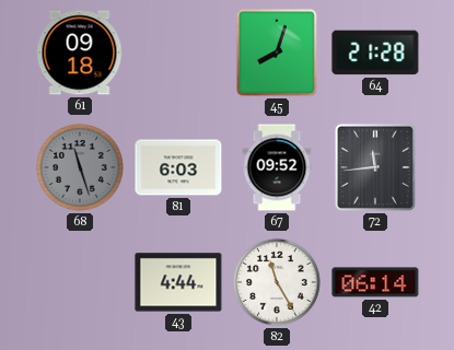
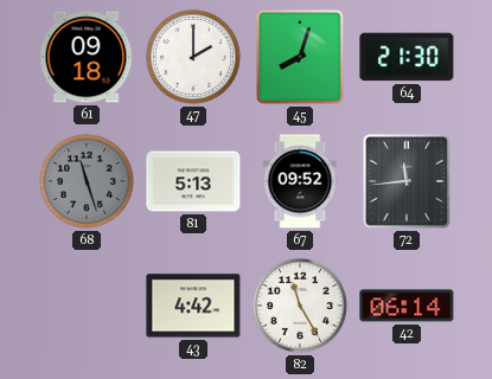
47: none -> 2:00 (193, 57)
64: 21:28 -> 21:30 (407, 57)
81: 6:03 -> 5:13 (193, 181)
43: 4:44 -> 4:42 (193, 306)
